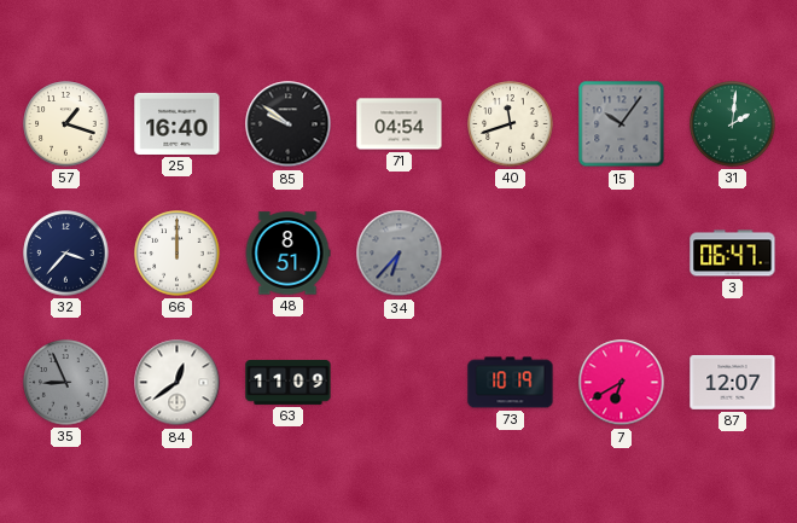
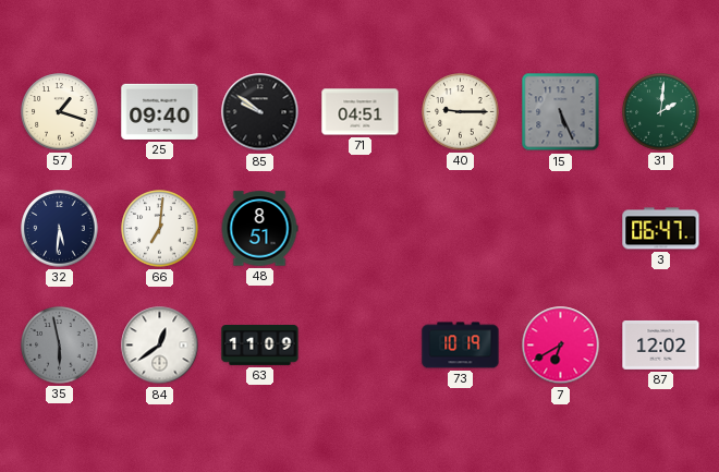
25: 16:40 -> 09:40 (160, 111)
71: 04:54 -> 04:51 (361, 112)
40: 11:42 -> 9:15 (461, 112)
15: 10:06 -> 5:26 (561, 112)
32: 3:37 -> 5:31 (60, 229)
66: 12:00 -> 7:01 (160, 229)
34: 6:37 -> none (400, 254)
35: 8:56 -> 5:58 (60, 346)
87: 12:07 -> 12:02 (661, 344)
